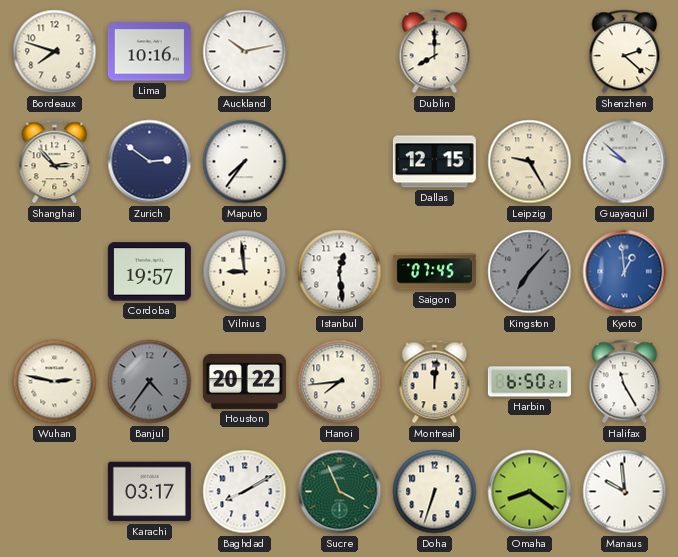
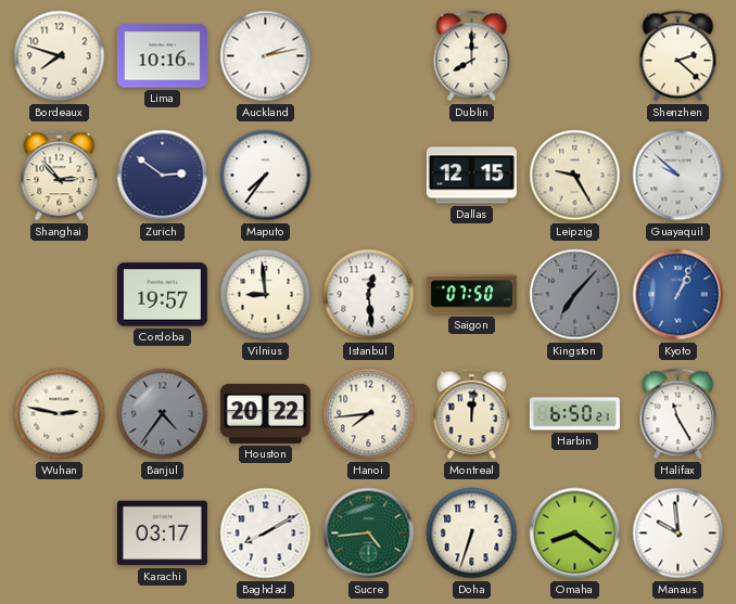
Auckland: 10:13 -> 2:13 (266, 56)
Saigon: 07:45 -> 07:50 (471, 295)
Kyoto: 12:59 -> 1:04 (678, 295)
Sucre: 3:56 -> 4:44 (369, 534)
